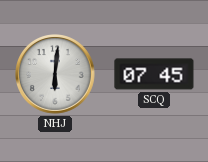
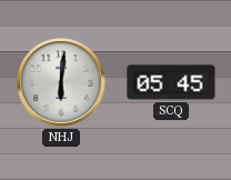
SCQ: 07:45 -> 05:45 (171, 82)
